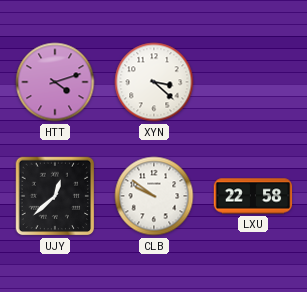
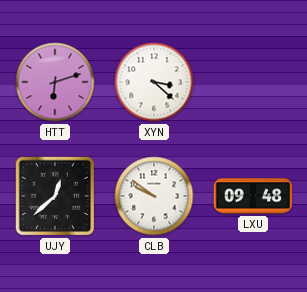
HTT: 4:12 -> 6:12 (55, 82)
LXU: 22:58 -> 09:48 (253, 196)
